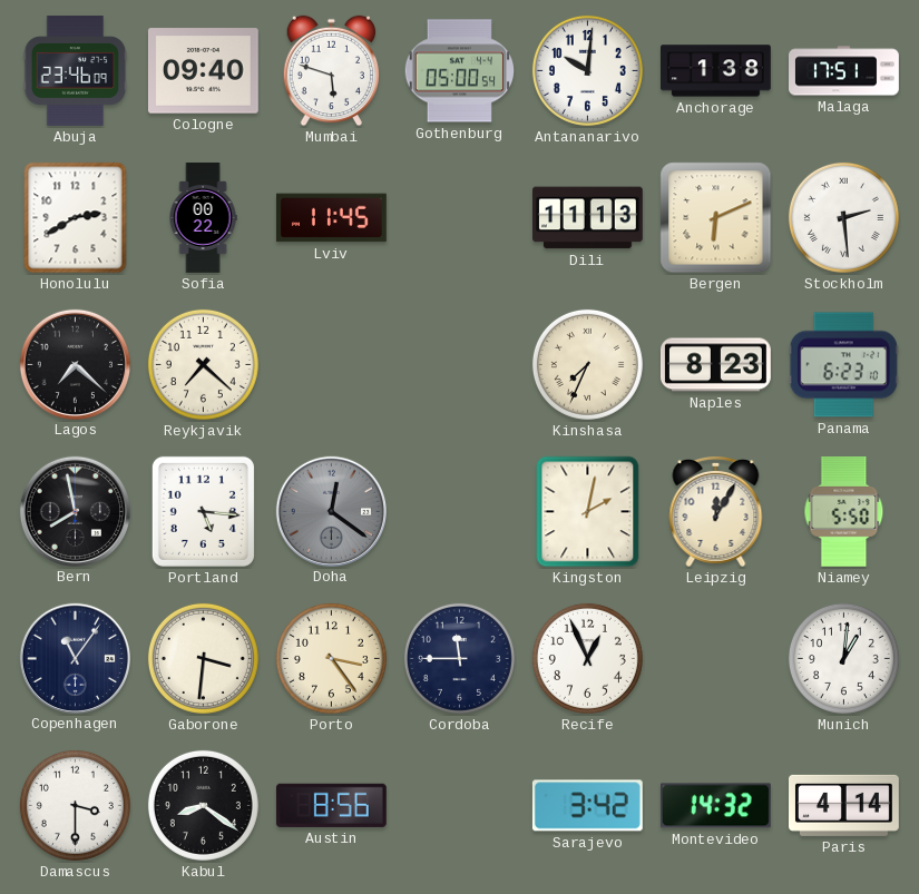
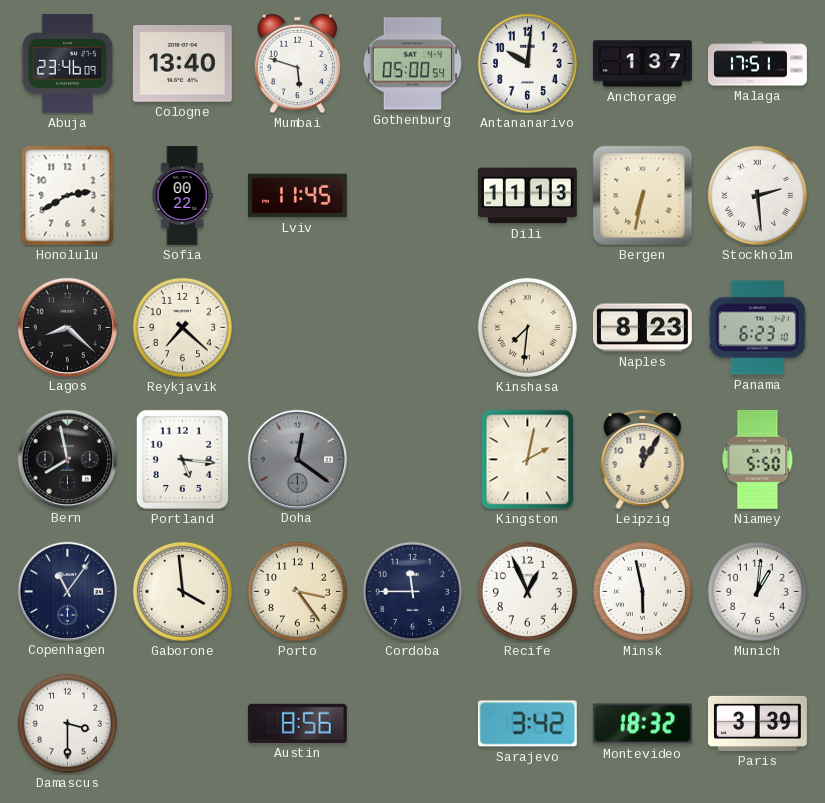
Cologne: 09:40 -> 13:40 (182, 64)
Anchorage: 1:38 -> 1:37 (642, 64)
Bergen: 6:11 -> 6:32 (643, 196)
Lagos: 7:22 -> 8:22 (67, 327)
Kinshasa: 7:34 -> 7:31 (527, 327)
Gaborone: 3:31 -> 3:59 (182, 591)
Minsk: none -> 5:58 (642, 591)
Kabul: 8:21 -> none (203, 805)
Montevideo: 14:32 -> 18:32 (642, 724)
Paris: 4:14 -> 3:39 (758, 723)
